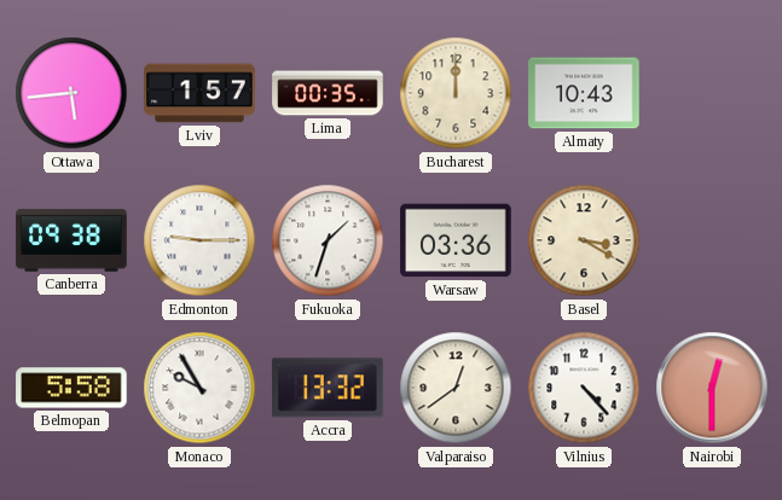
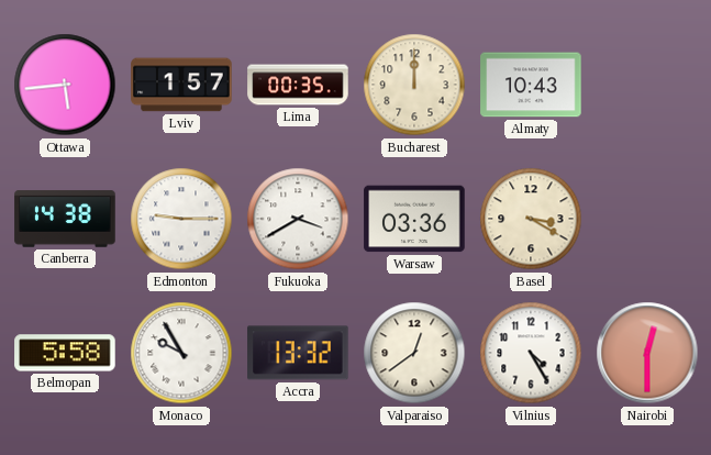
Canberra: 09:38 -> 14:38 (65, 219)
Fukuoka: 1:33 -> 3:40 (298, 219)
Vilnius: 4:23 -> 4:25 (531, 353)
